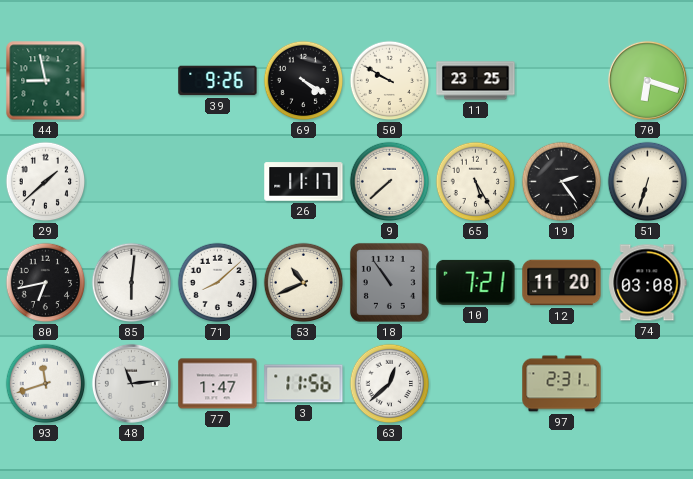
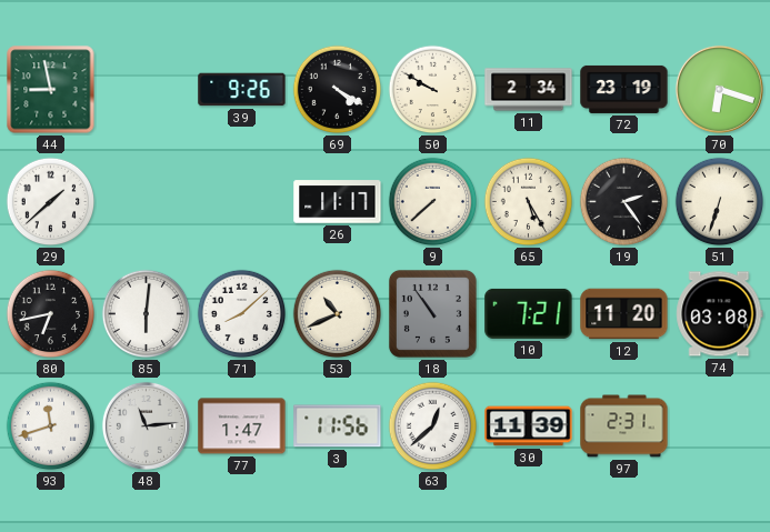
11: 23:25 -> 2:34 (529, 90)
72: none -> 23:19 (624, 89)
30: none -> 11:39 (529, 426)
